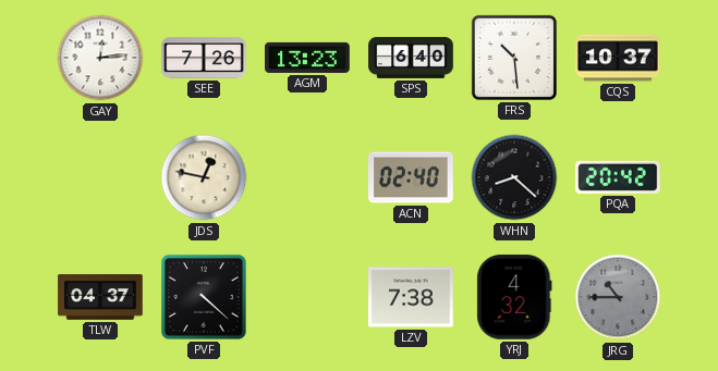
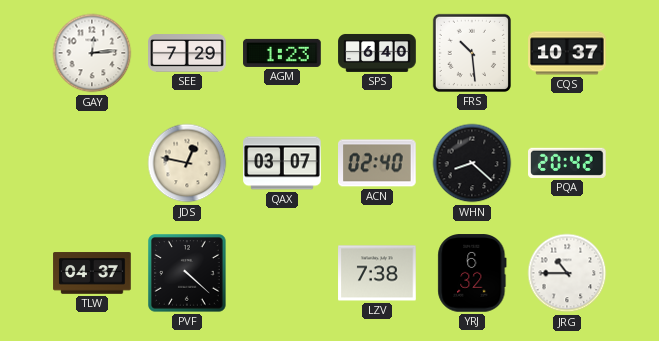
SEE: 7:26 -> 7:29 (187, 53)
AGM: 13:23 -> 1:23 (282, 53)
QAX: none -> 03:07 (282, 163)
YRJ: 4:32 -> 6:32 (472, 273)
JRG dial: grey -> white (567, 273)
